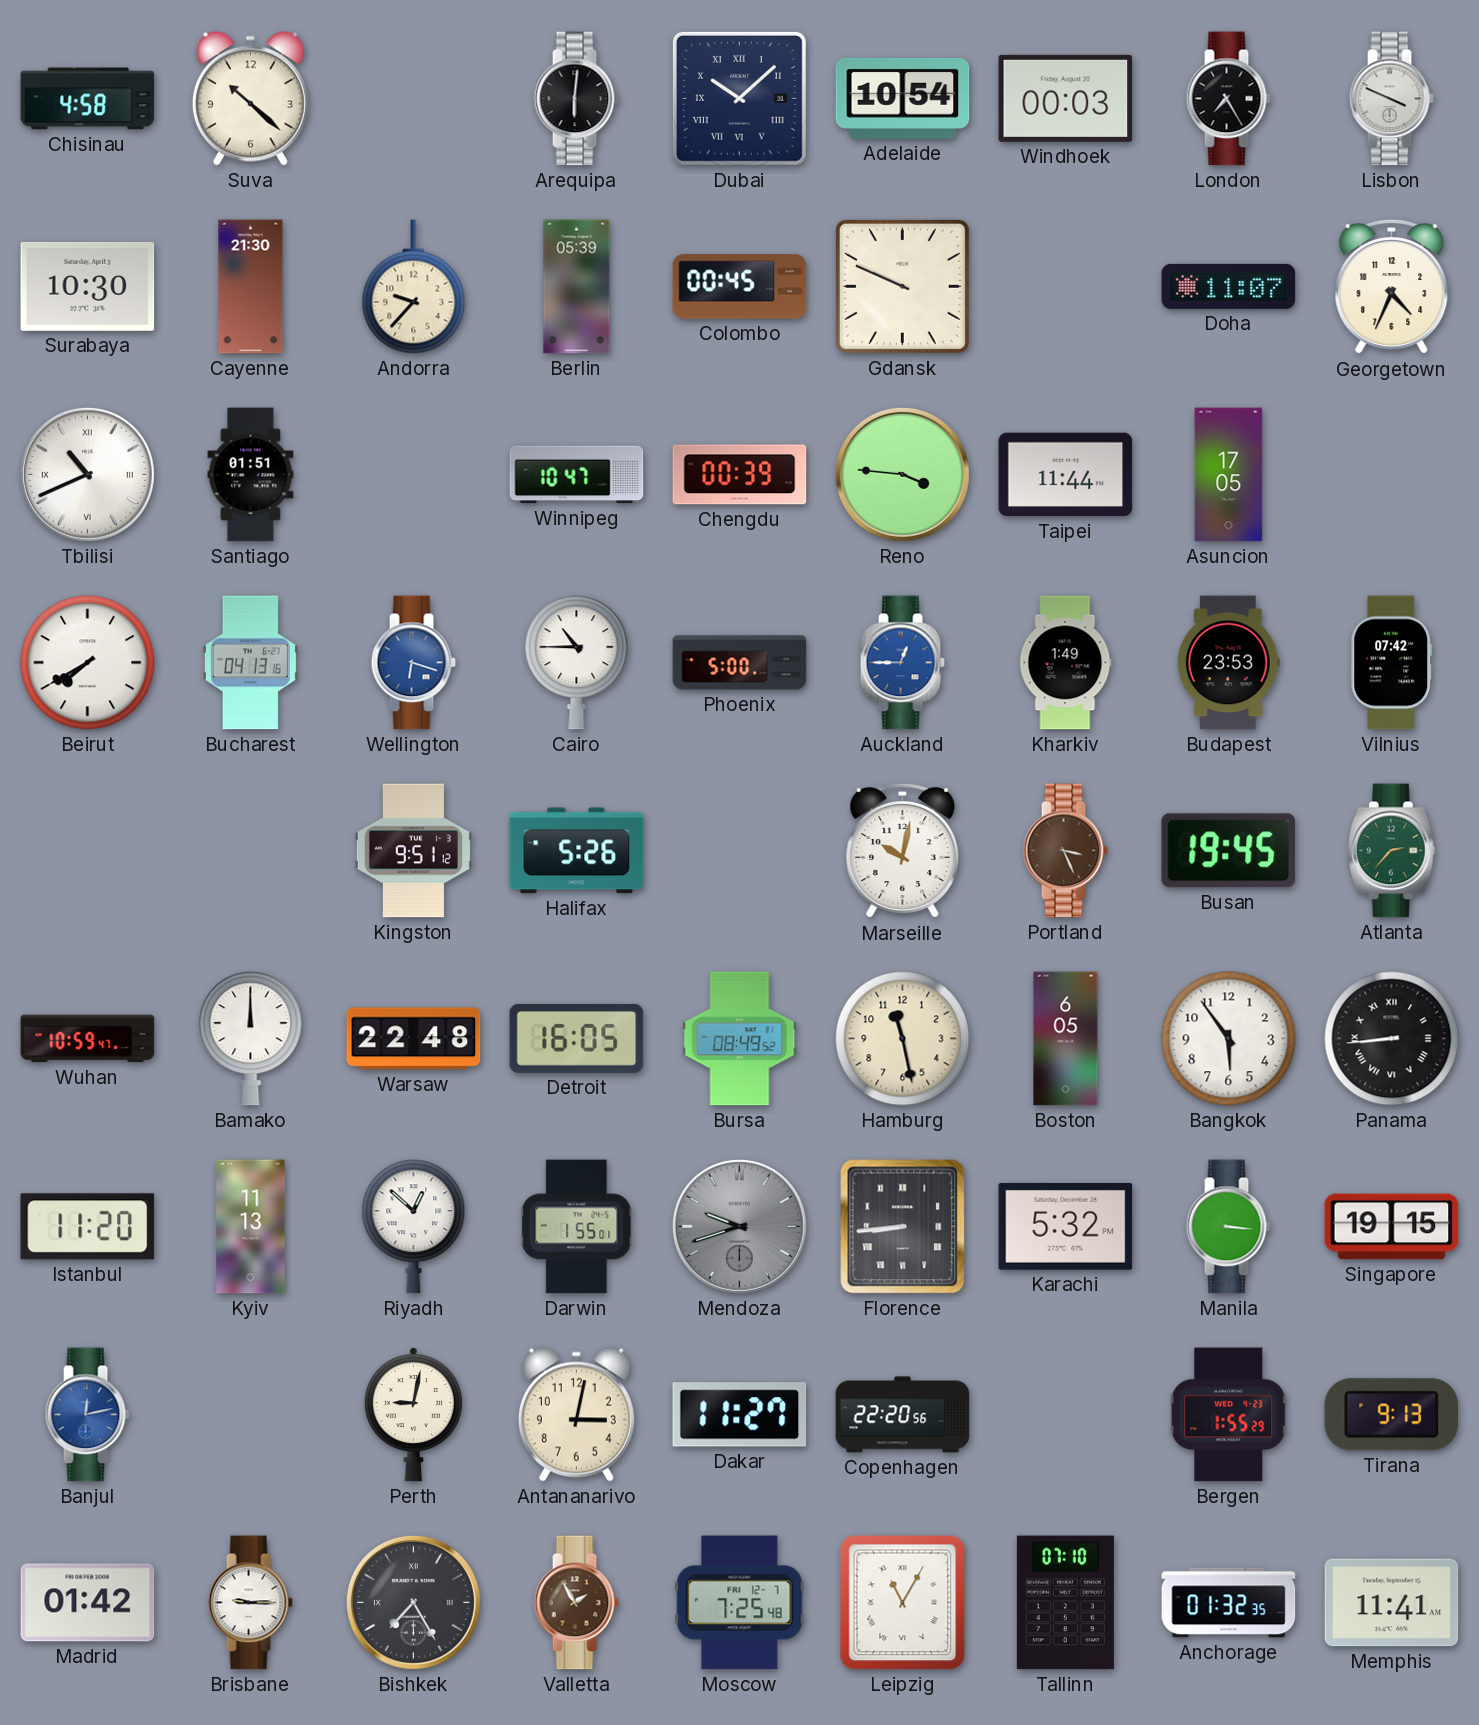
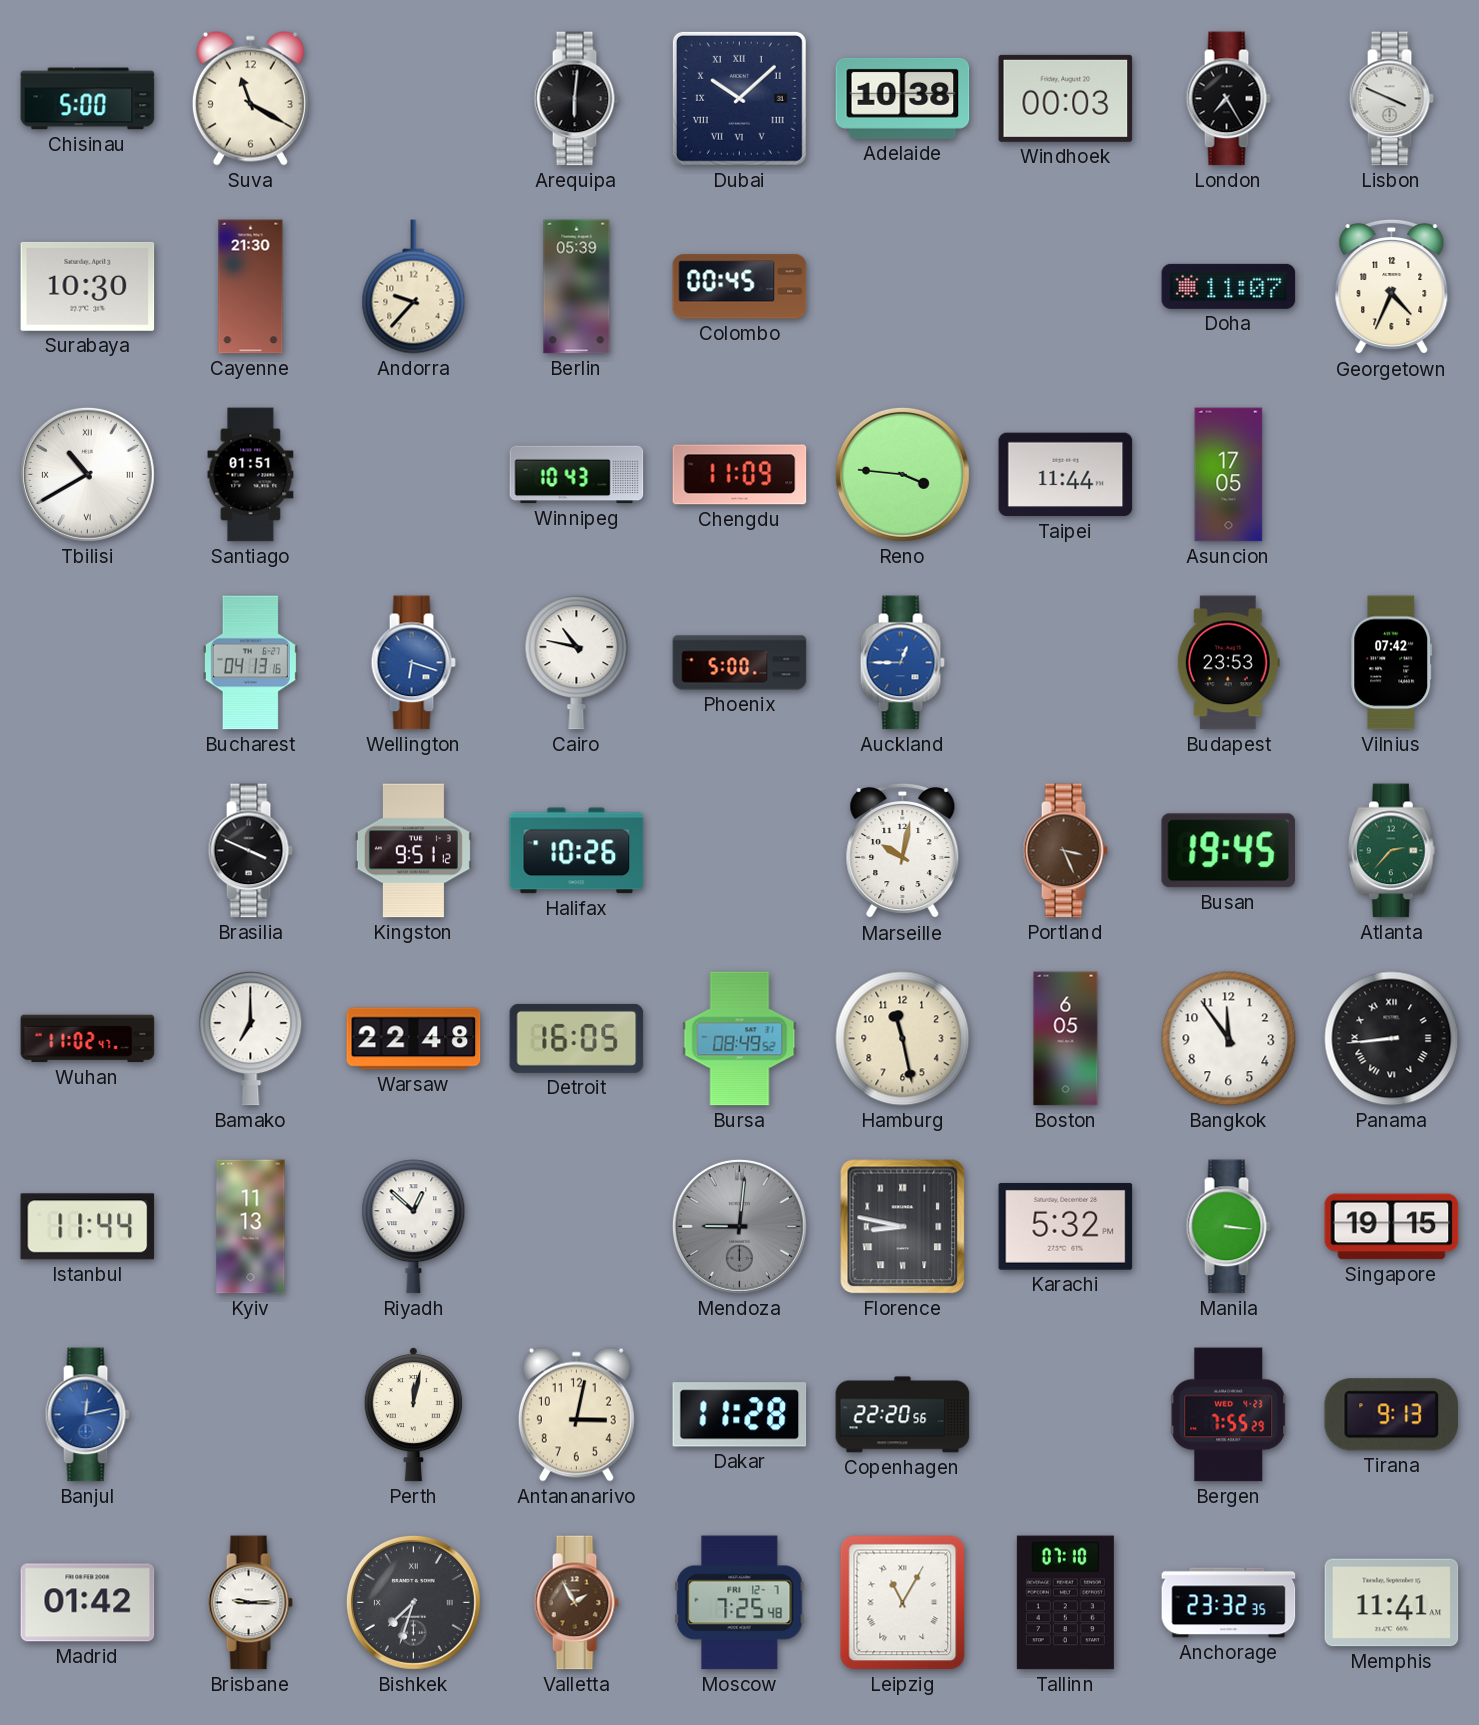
Chisinau: 4:58 -> 5:00 (88, 99)
Suva: 10:22 -> 11:20 (250, 98)
Adelaide: 10:54 -> 10:38 (903, 98)
Gdansk: 9:49 -> none (902, 286)
Tbilisi: 10:41 -> 10:40 (87, 474)
Winnipeg: 10:47 -> 10:43 (577, 475)
Chengdu: 00:39 -> 11:09 (740, 475)
Beirut: 7:40 -> none (88, 663)
Cairo: 10:45 -> 10:47 (577, 663)
Kharkiv: 1:49 -> none (1066, 663)
Brasilia: none -> 3:49 (250, 851)
Halifax: 5:26 -> 10:26 (577, 851)
Wuhan: 10:59 -> 11:02 (88, 1039)
Bamako: 12:00 -> 7:00 (251, 1039)
Bangkok: 5:54 -> 11:54 (1229, 1039)
Istanbul: 11:20 -> 11:44 (88, 1227)
Darwin: 1:55 -> none (577, 1227)
Mendoza: 9:42 -> 9:01 (739, 1226)
Florence: 8:44 -> 8:47 (903, 1227)
Perth: 9:02 -> 12:02 (413, 1415)
Dakar: 11:27 -> 11:28 (740, 1415)
Bergen: 1:55 -> 7:55 (1229, 1415)
Bishkek: 7:25 -> 7:33 (413, 1602)
Anchorage: 01:32 -> 23:32 (1229, 1603)
